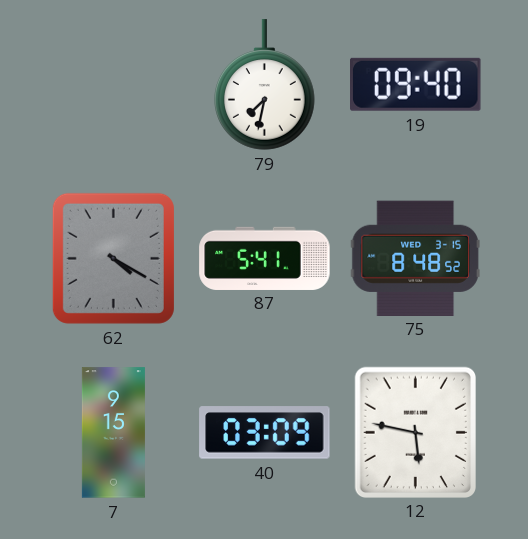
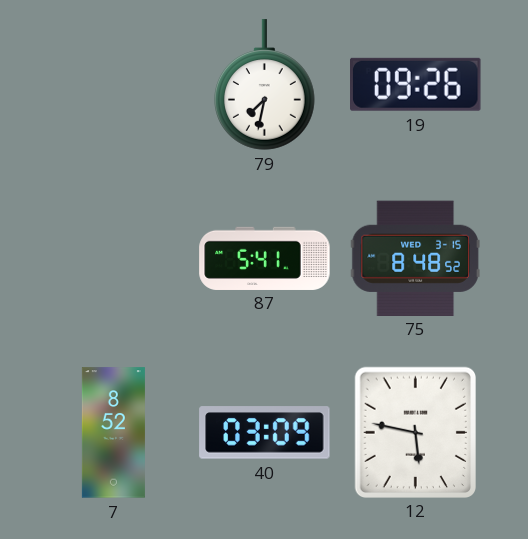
19: 09:40 -> 09:26 (416, 84)
62: 4:20 -> none (113, 258)
7: 9:15 -> 8:52 (113, 433)
